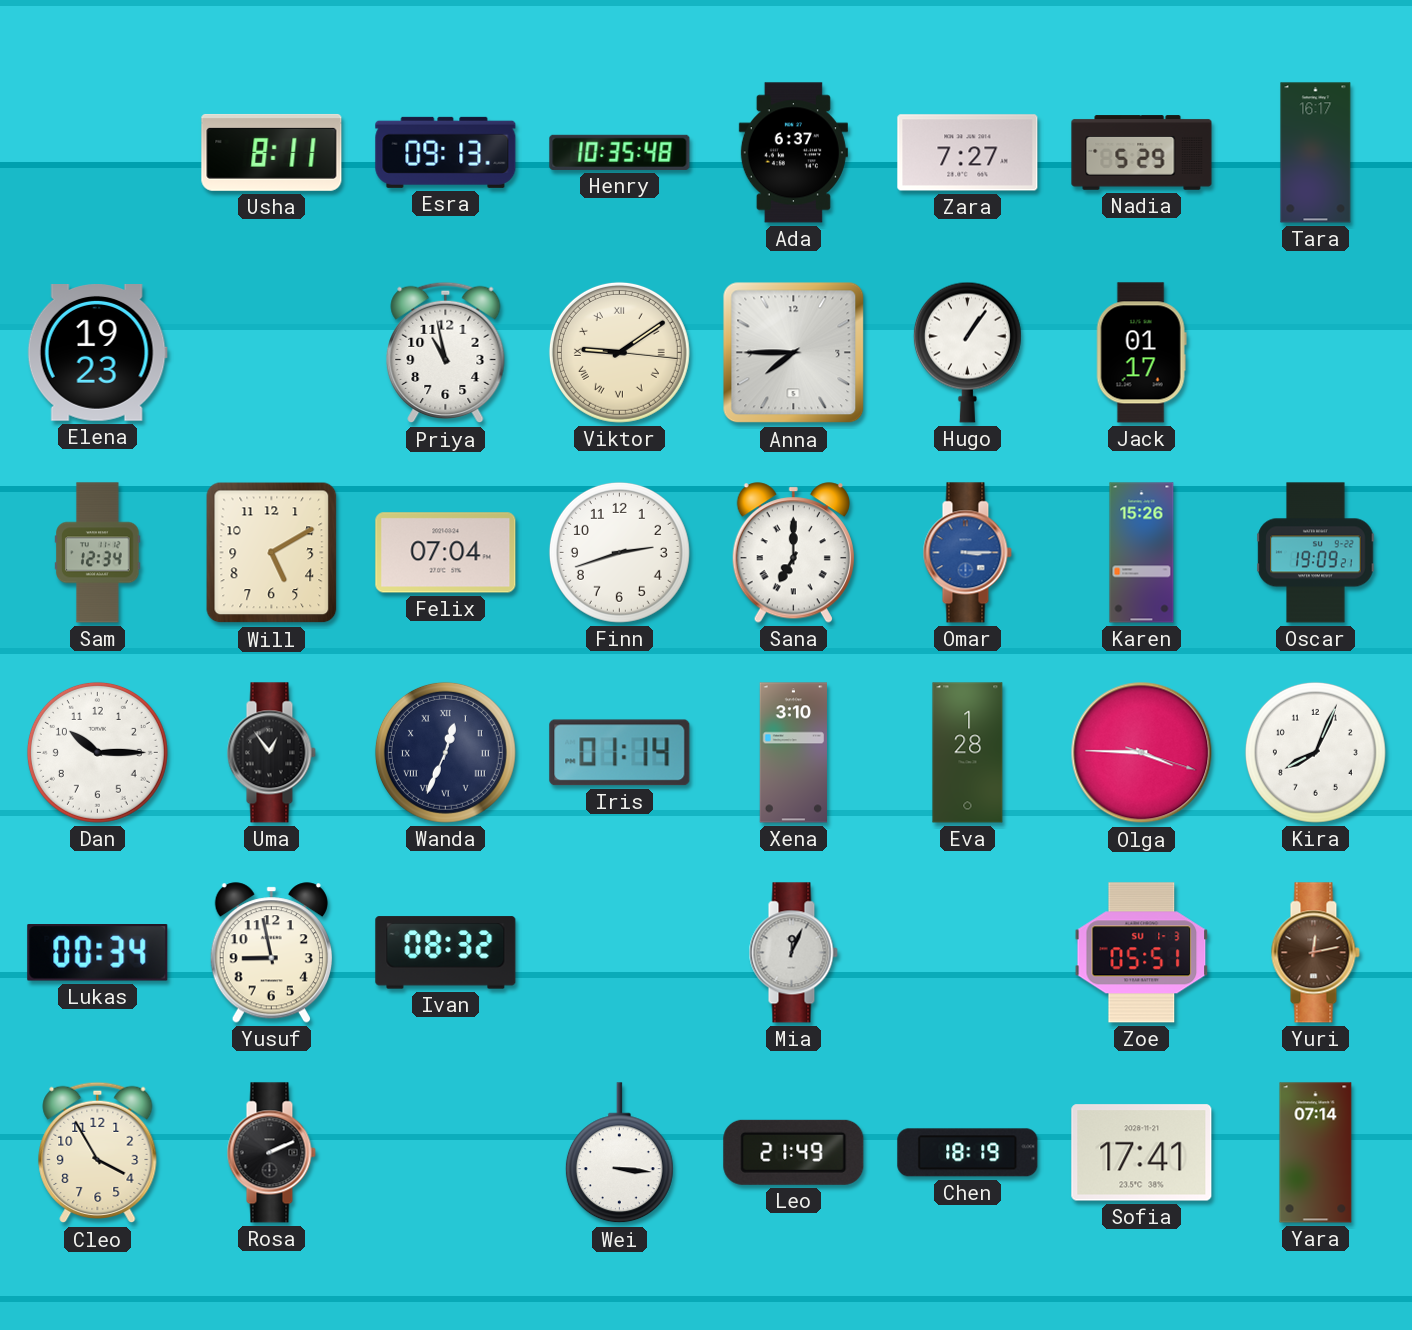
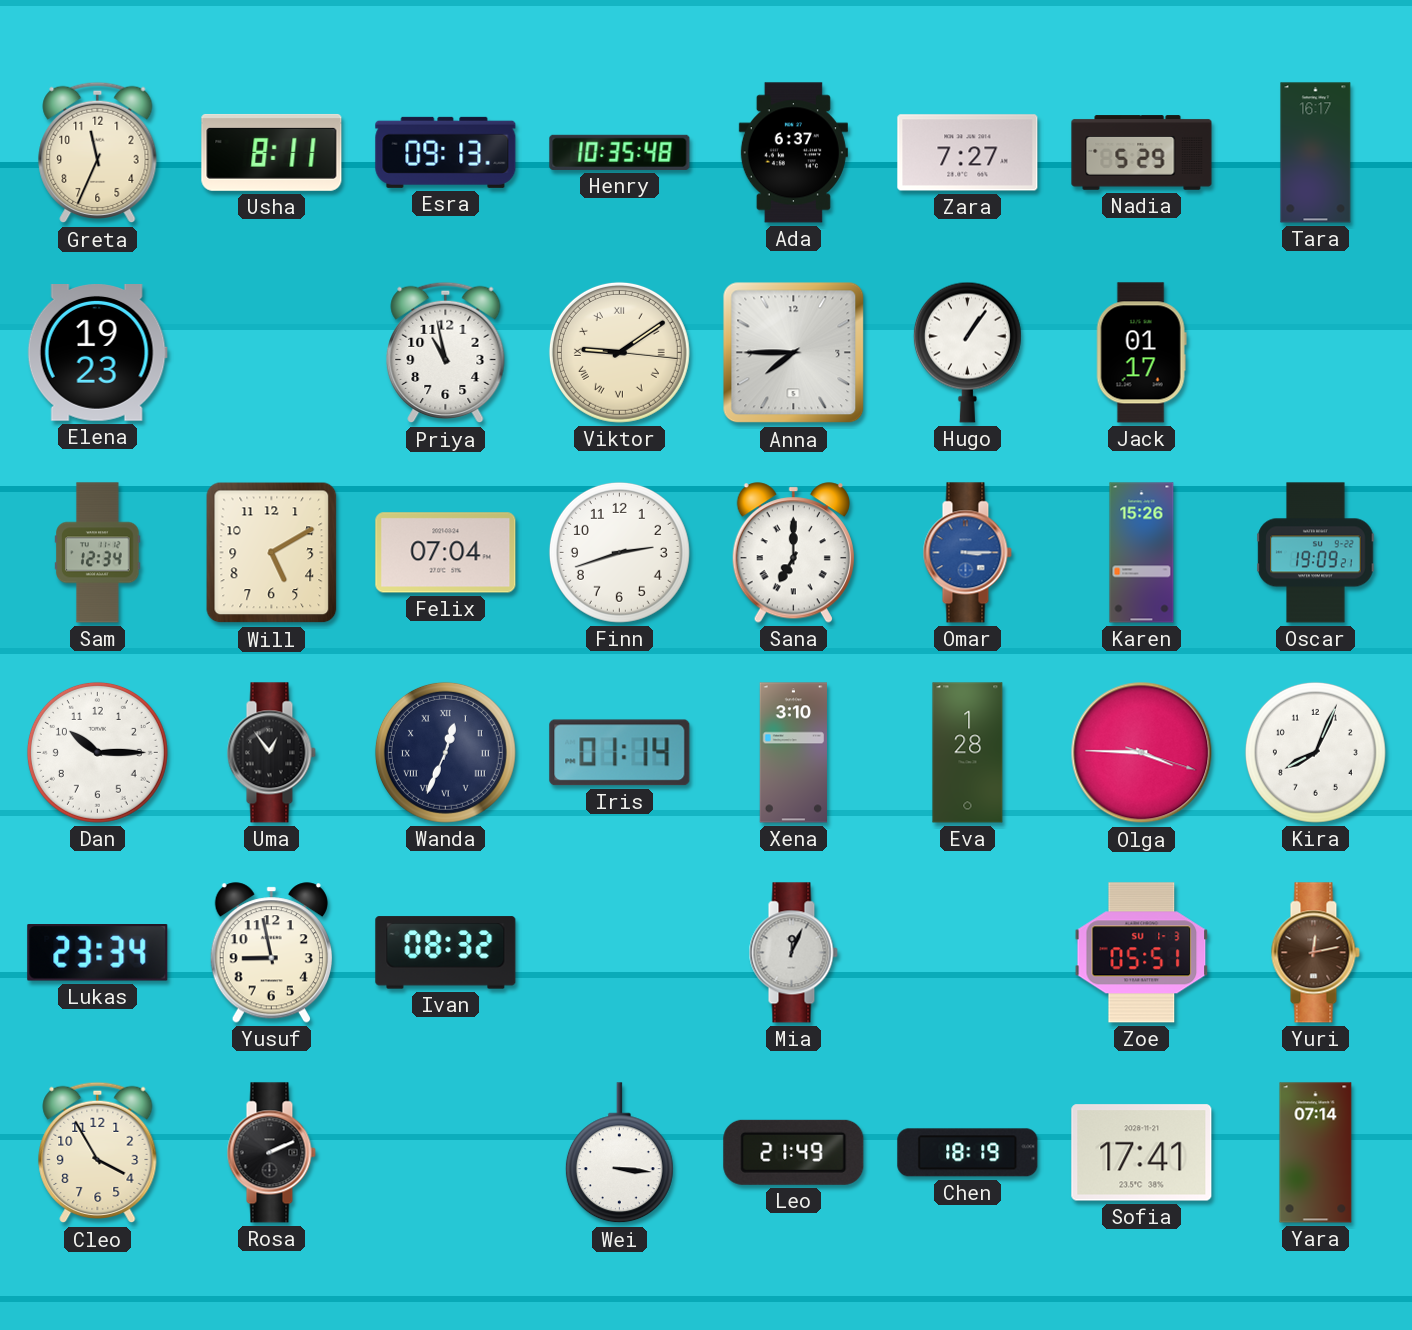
Greta: none -> 11:34 (98, 153)
Lukas: 00:34 -> 23:34 (98, 953)
